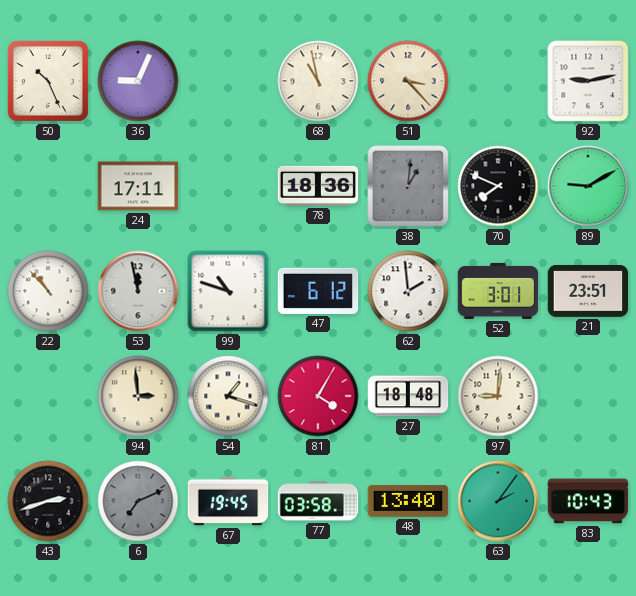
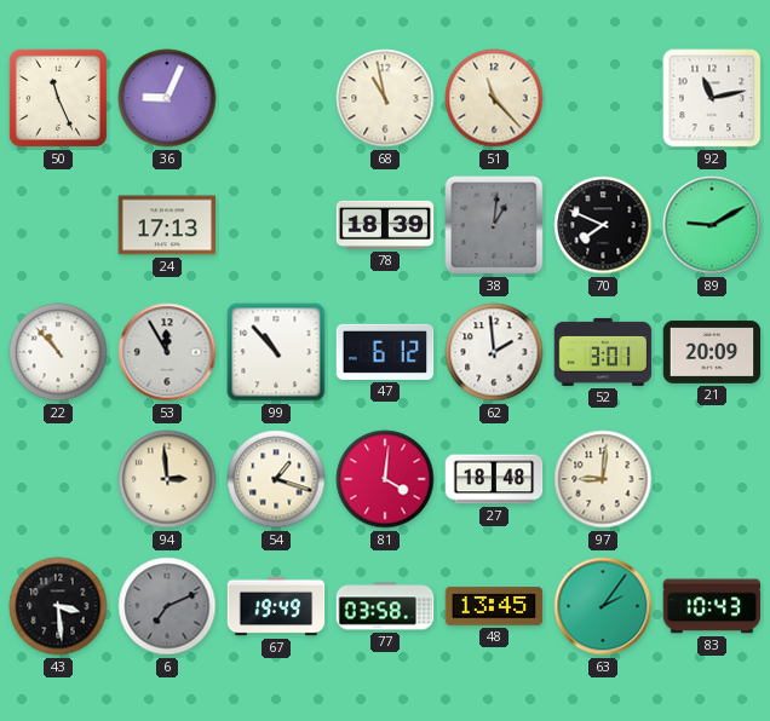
50: 10:26 -> 11:26 (58, 98)
51: 3:23 -> 11:23 (494, 98)
92: 9:13 -> 11:13 (712, 98)
24: 17:11 -> 17:13 (167, 225)
78: 18:36 -> 18:39 (385, 225)
53: 11:58 -> 11:55 (167, 352)
99: 10:48 -> 10:53 (276, 352)
21: 23:51 -> 20:09 (712, 352)
81: 4:05 -> 4:01 (385, 479)
43: 2:42 -> 3:29 (58, 606)
67: 19:45 -> 19:49 (276, 606)
48: 13:40 -> 13:45 (494, 606)
